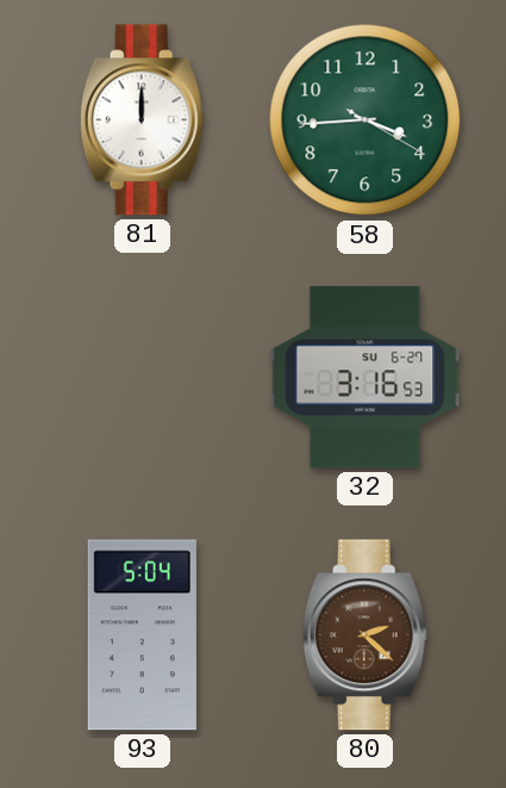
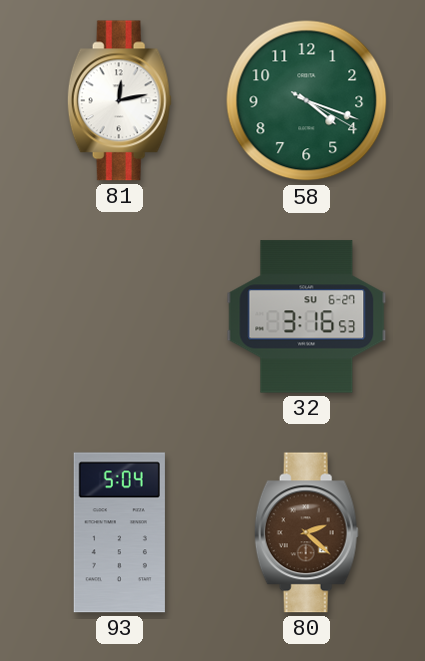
81: 12:00 -> 12:13 (119, 101)
58: 3:44 -> 4:18 (307, 101)
